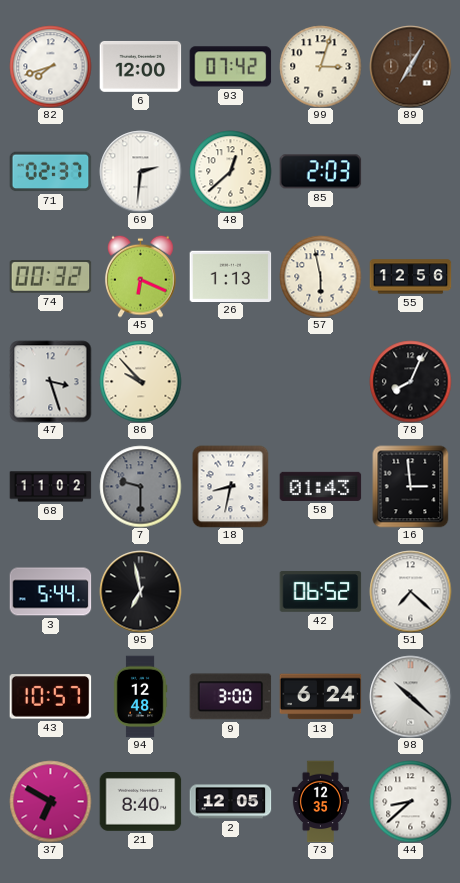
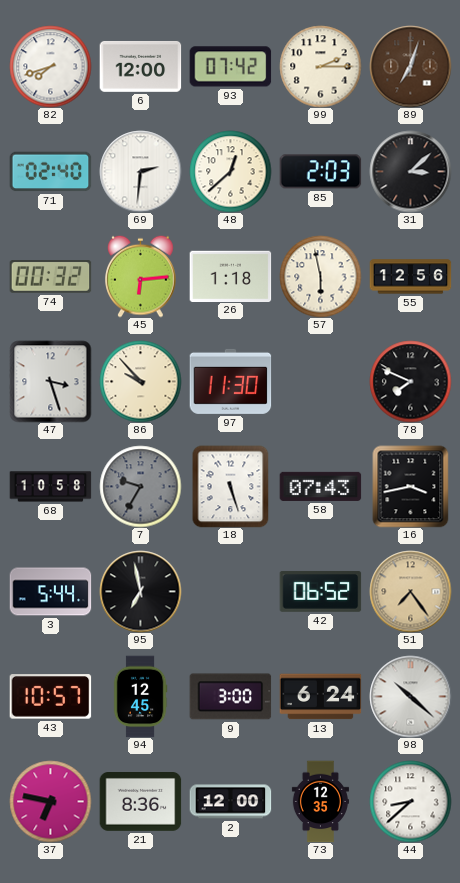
99: 3:03 -> 2:15 (320, 66)
89: 7:05 -> 7:03 (410, 66)
71: 02:37 -> 02:40 (50, 172)
31: none -> 3:08 (410, 171)
45: 6:19 -> 6:14 (141, 276)
26: 1:13 -> 1:18 (230, 276)
97: none -> 11:30 (230, 381)
78: 8:04 -> 7:49 (410, 381)
68: 11:02 -> 10:58 (50, 487)
7: 9:30 -> 9:35 (140, 486)
18: 8:32 -> 5:27 (231, 486)
58: 01:43 -> 07:43 (320, 486)
16: 2:59 -> 3:43 (411, 486)
51: 7:22 -> 7:24 (410, 591)
51 dial: white -> champagne (410, 591)
94: 12:48 -> 12:45 (140, 696)
37: 6:50 -> 6:47 (50, 801)
21: 8:40 -> 8:36 (140, 802)
2: 12:05 -> 12:00 (230, 802)
